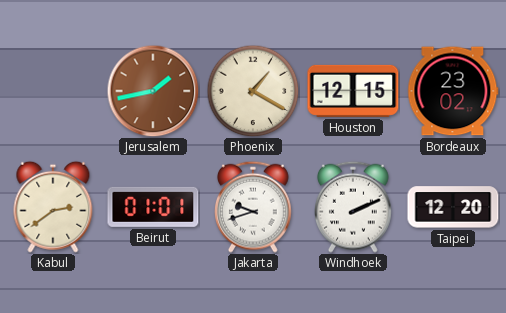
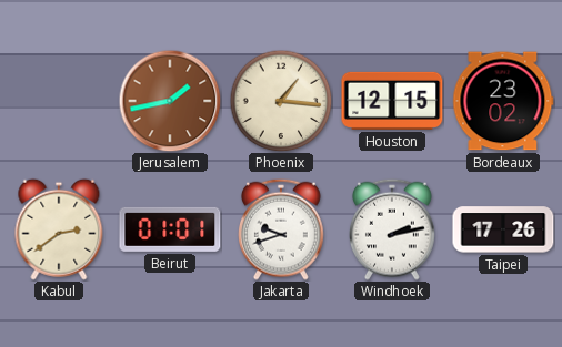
Phoenix: 1:20 -> 1:16 (281, 101)
Windhoek: 2:11 -> 2:13 (393, 229)
Taipei: 12:20 -> 17:26 (503, 229)
